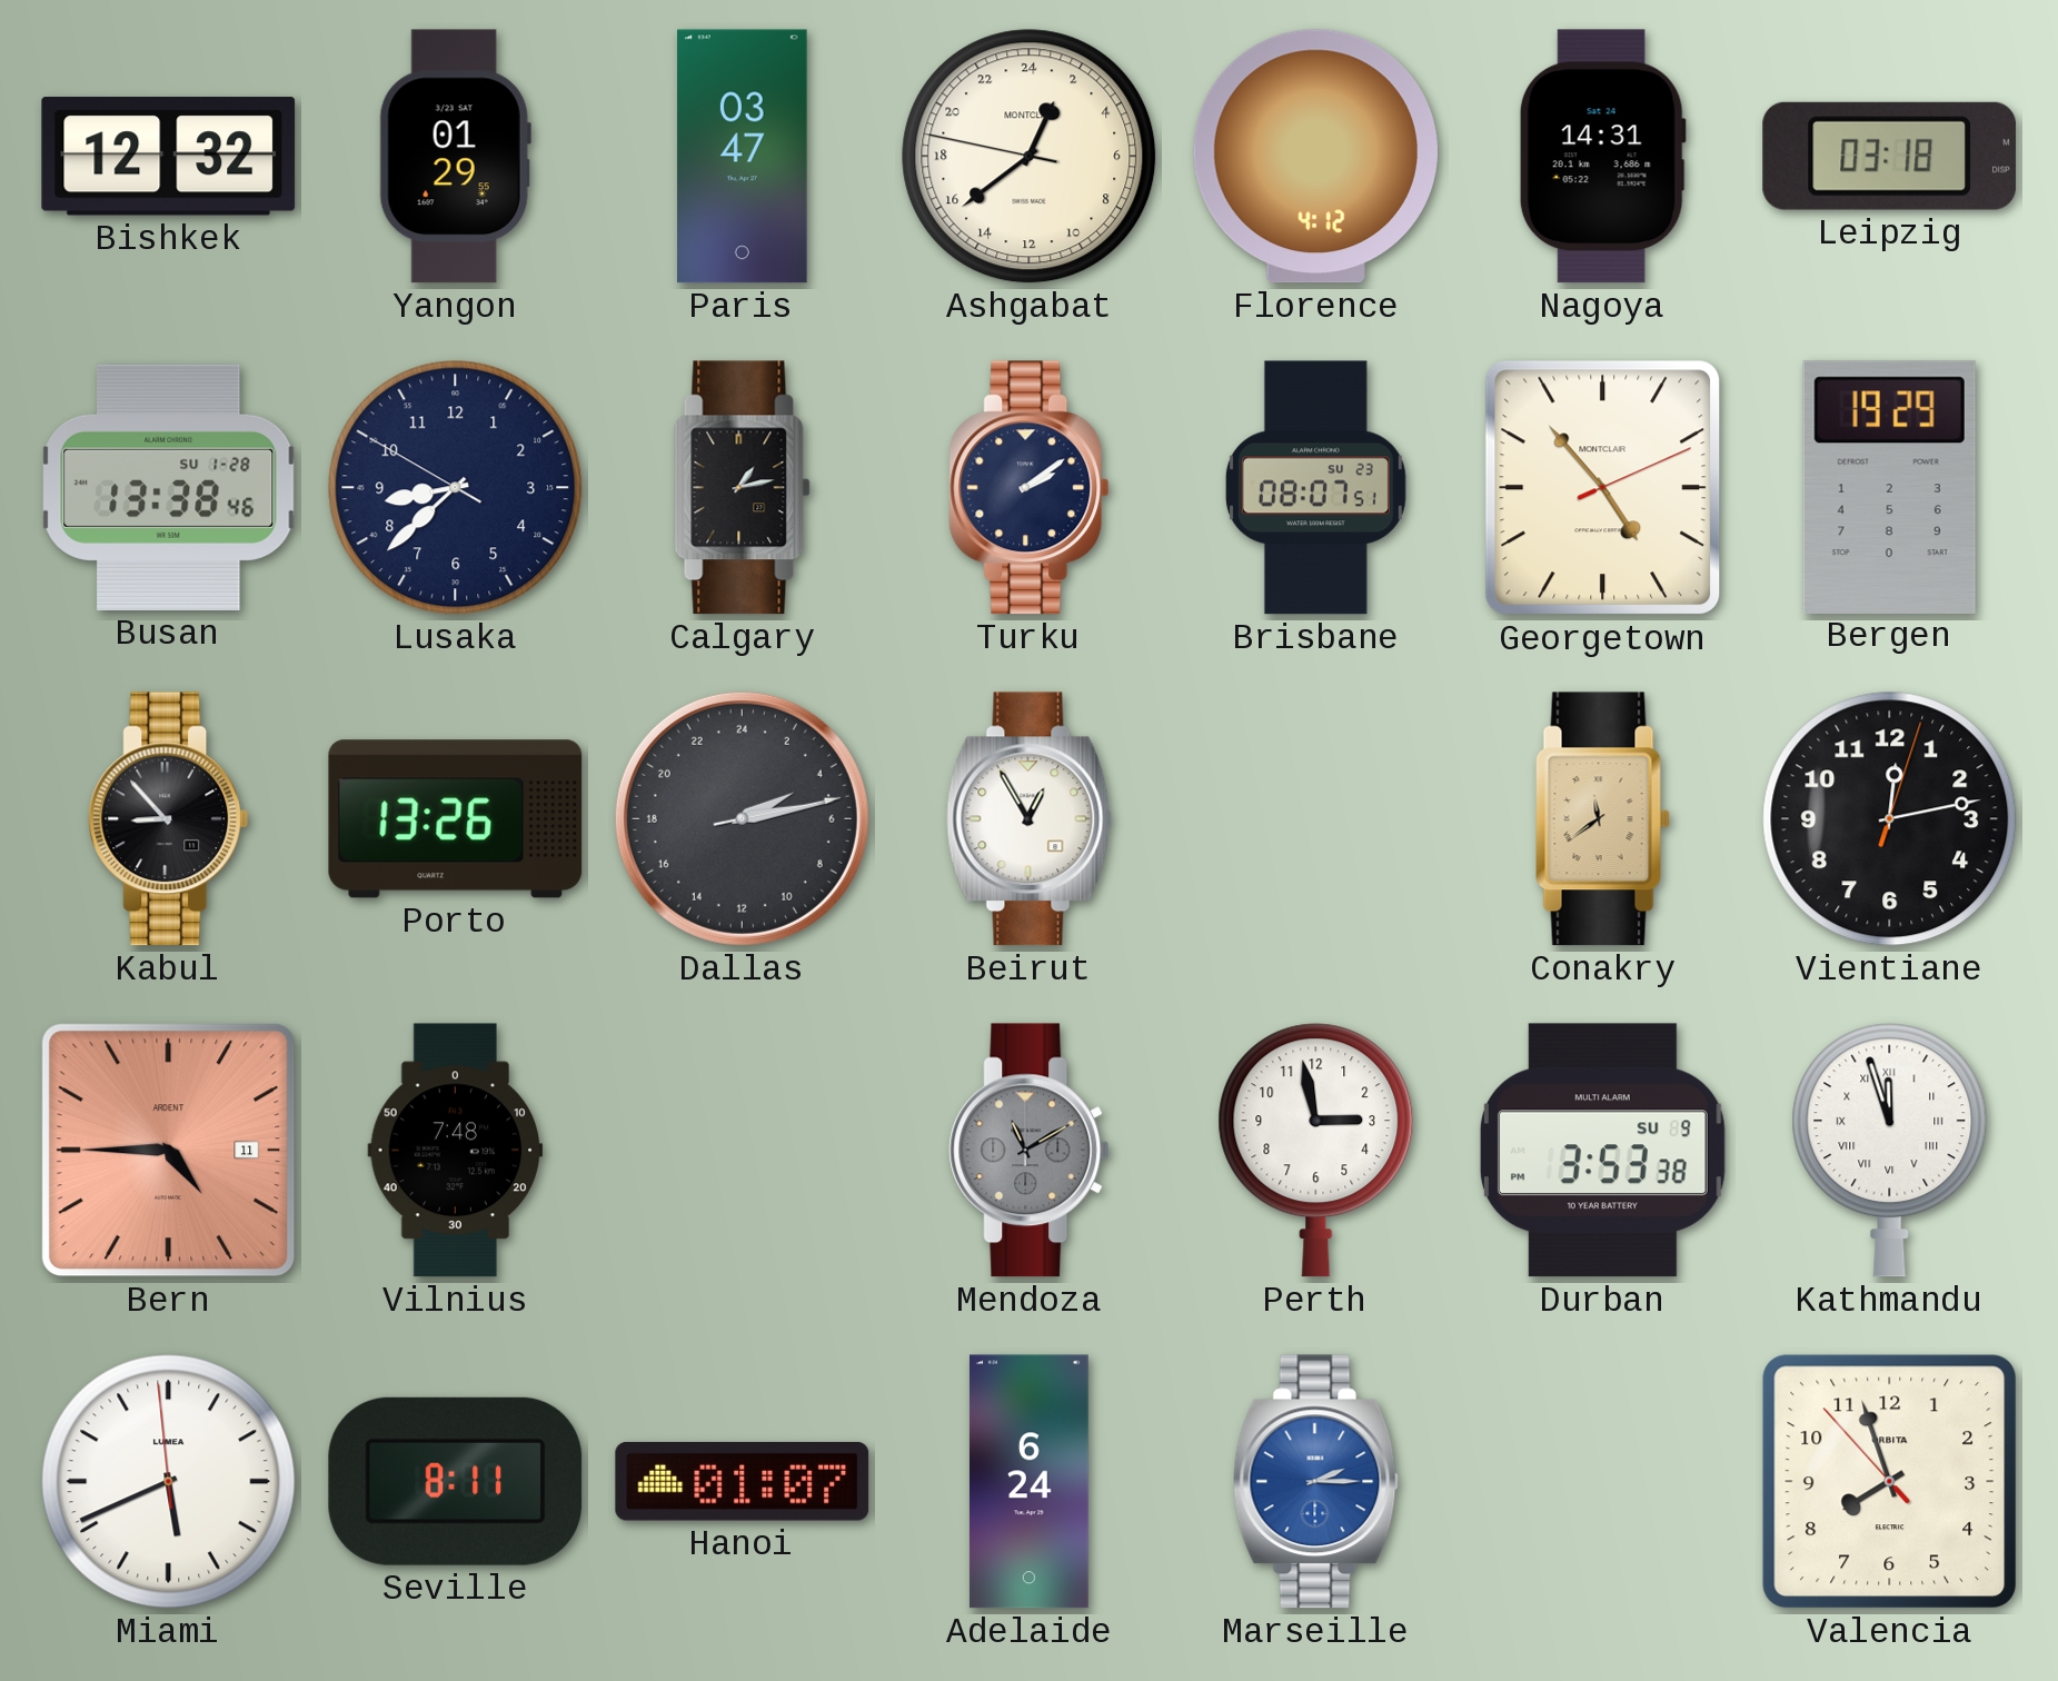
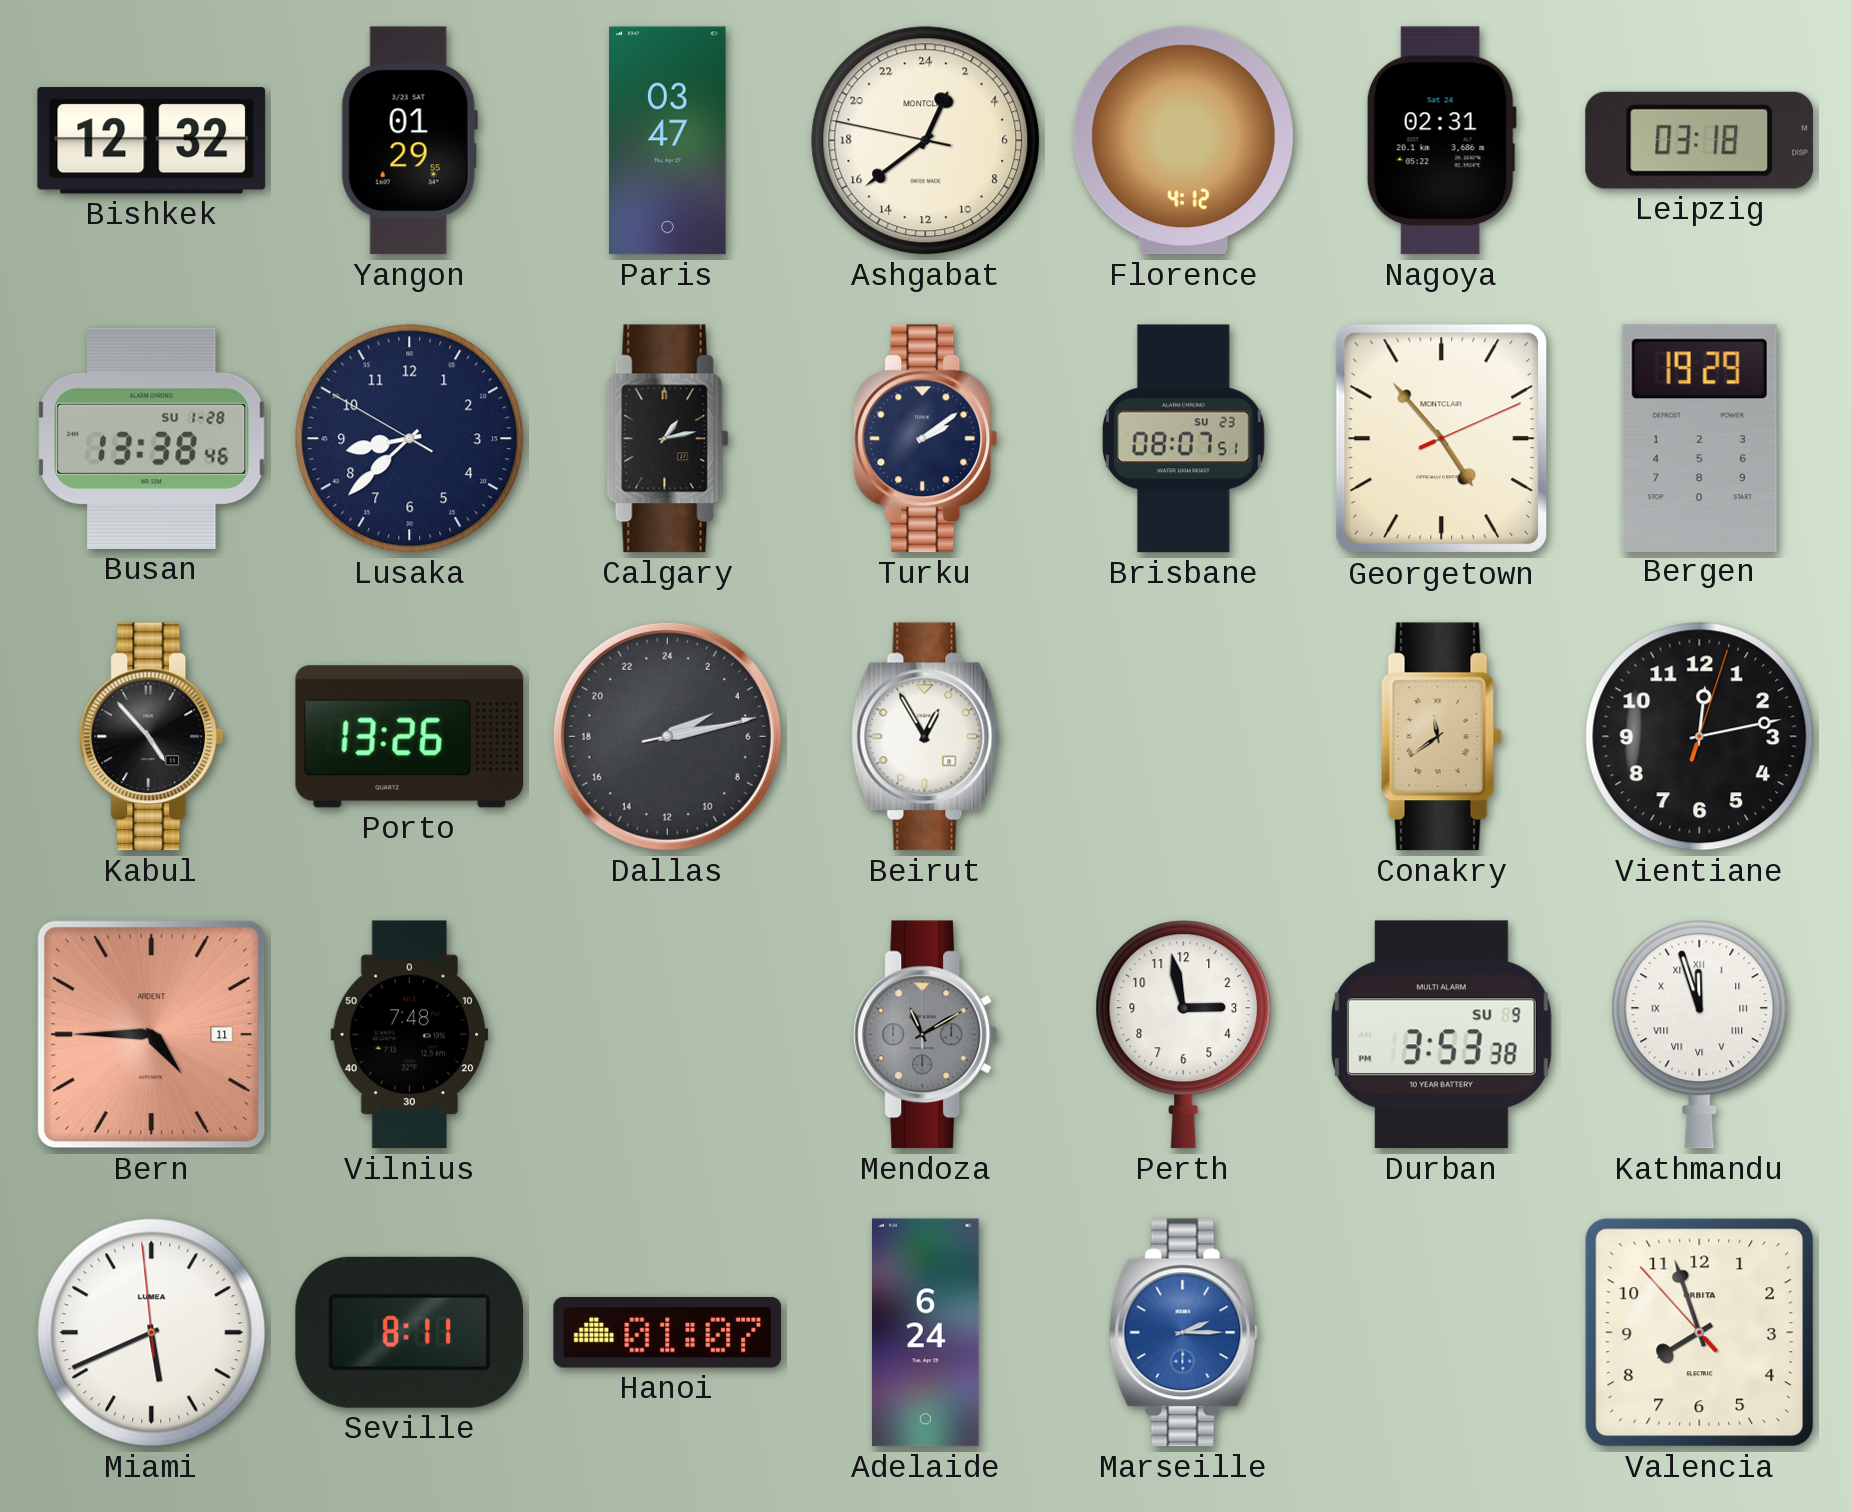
Nagoya: 14:31 -> 02:31 (1441, 141)
Kabul: 8:53 -> 4:53 (152, 737)
